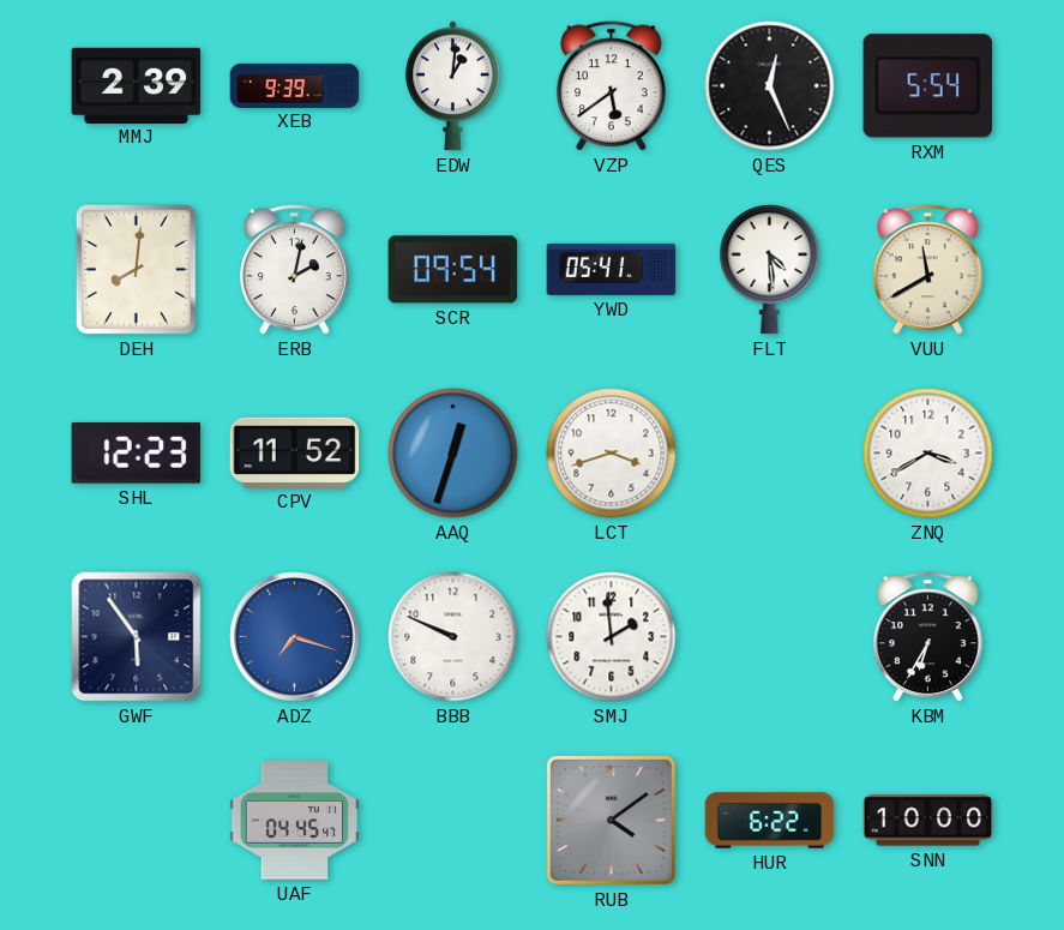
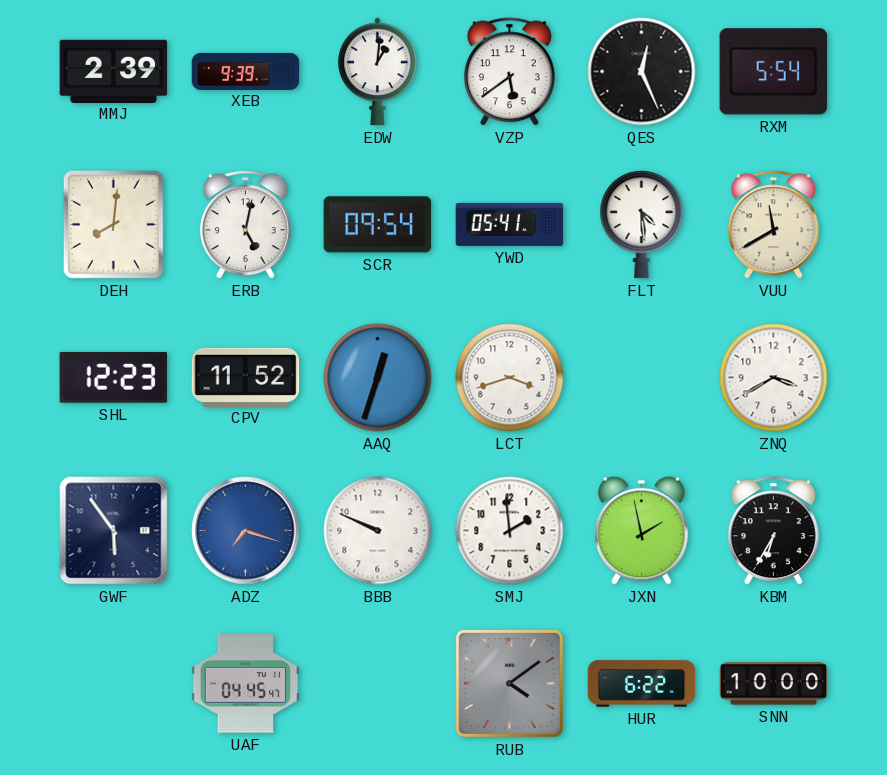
ERB: 2:02 -> 5:02 (245, 225)
JXN: none -> 1:58 (641, 530)
